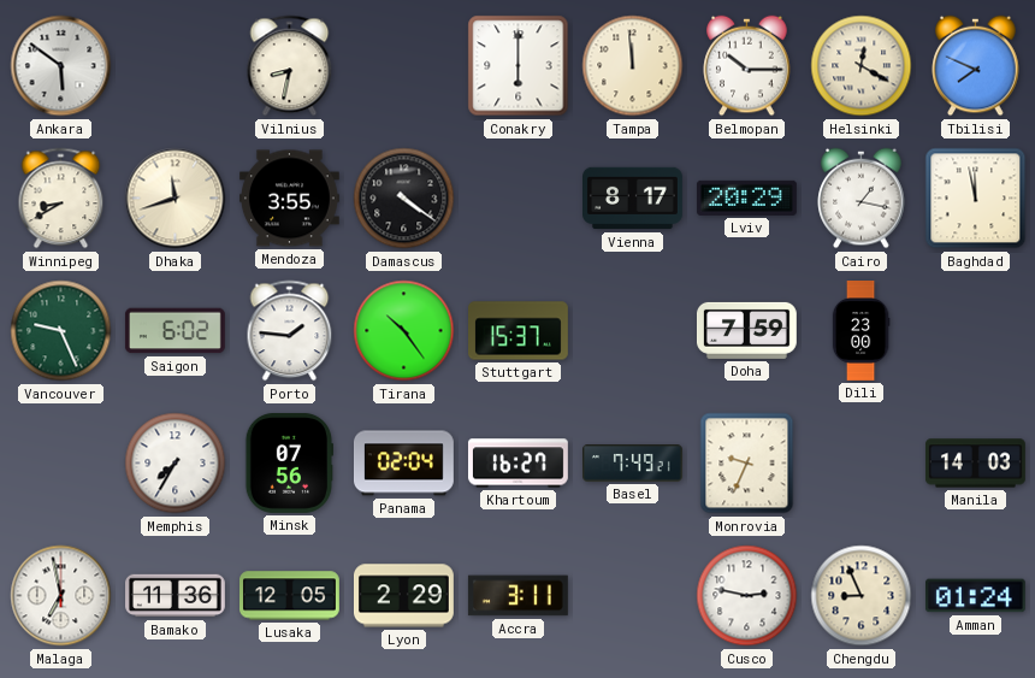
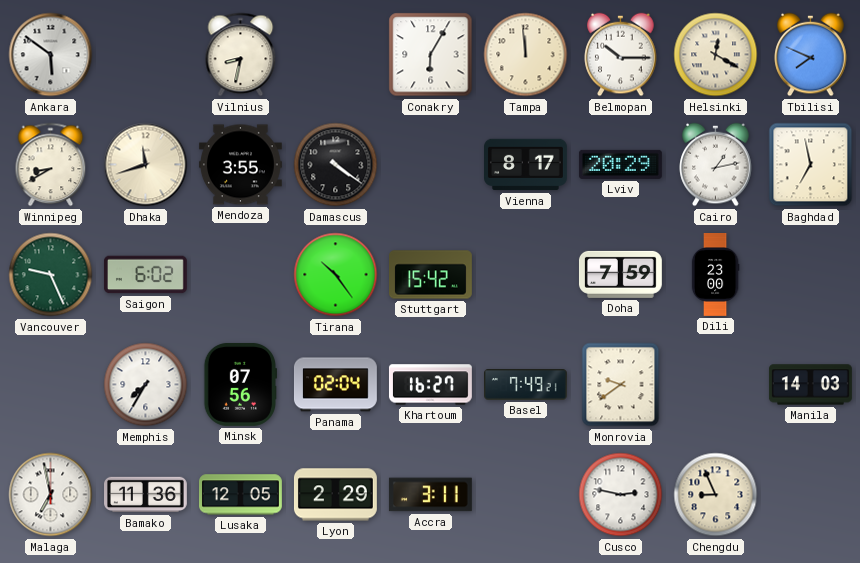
Conakry: 6:00 -> 6:05 (431, 55)
Cairo: 1:17 -> 1:13 (716, 165)
Baghdad: 11:58 -> 6:58 (811, 165)
Porto: 1:46 -> none (290, 331)
Stuttgart: 15:37 -> 15:42 (431, 275)
Monrovia: 9:34 -> 9:39 (621, 385)
Amman: 01:24 -> none (975, 596)
